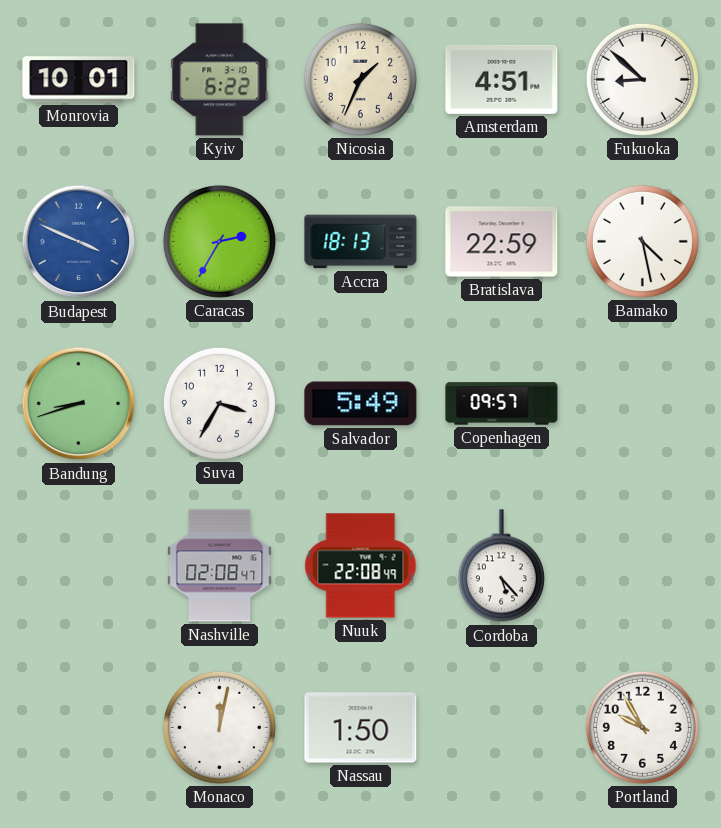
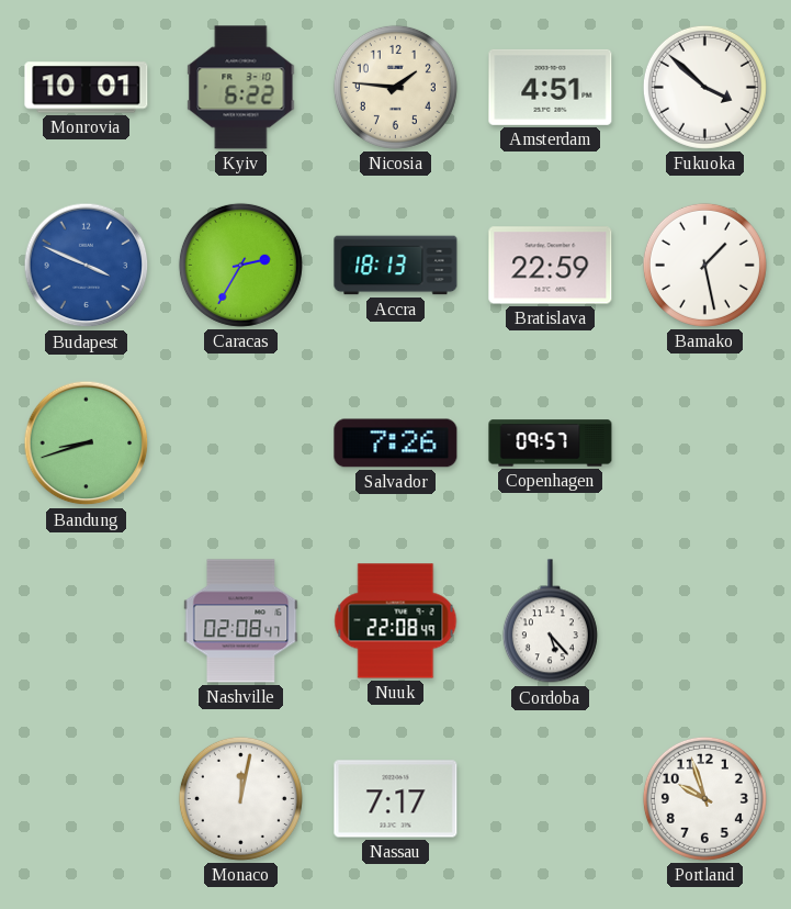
Nicosia: 1:34 -> 1:46 (395, 87)
Fukuoka: 8:52 -> 3:52 (704, 87)
Bamako: 4:28 -> 1:28 (704, 265)
Suva: 3:35 -> none (219, 403)
Salvador: 5:49 -> 7:26 (396, 444)
Nassau: 1:50 -> 7:17 (396, 799)
Portland: 9:55 -> 9:57 (704, 798)
